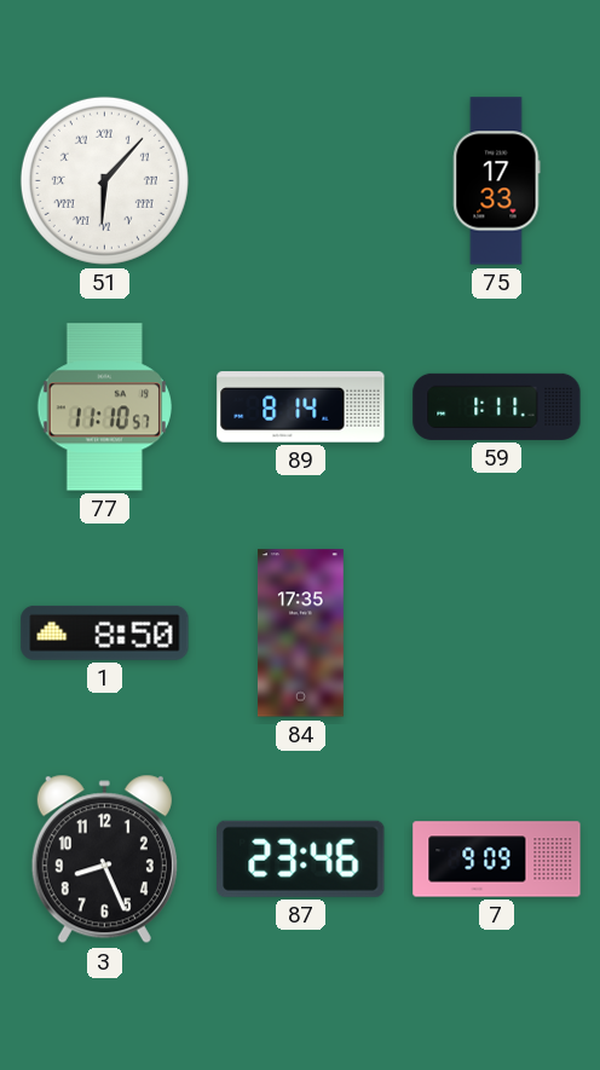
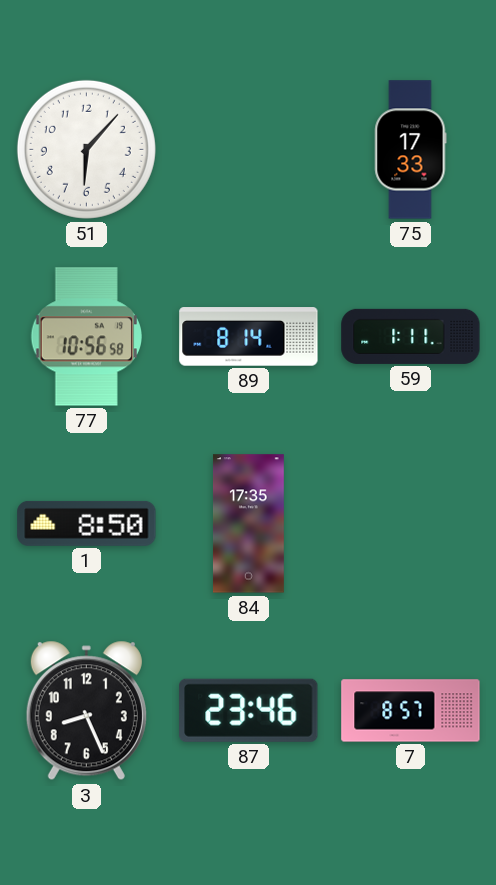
51 numerals: Roman -> Arabic (86, 149)
77: 11:10 -> 10:56 (86, 337)
7: 9:09 -> 8:57 (411, 711)
